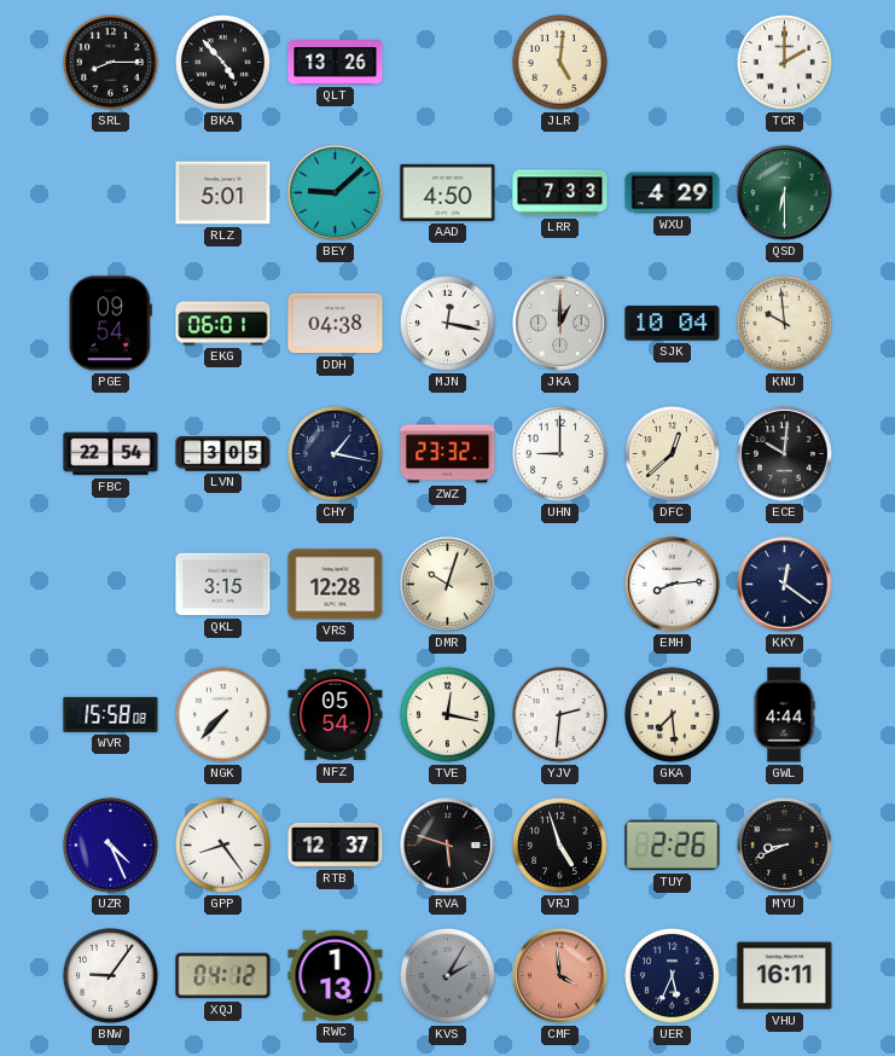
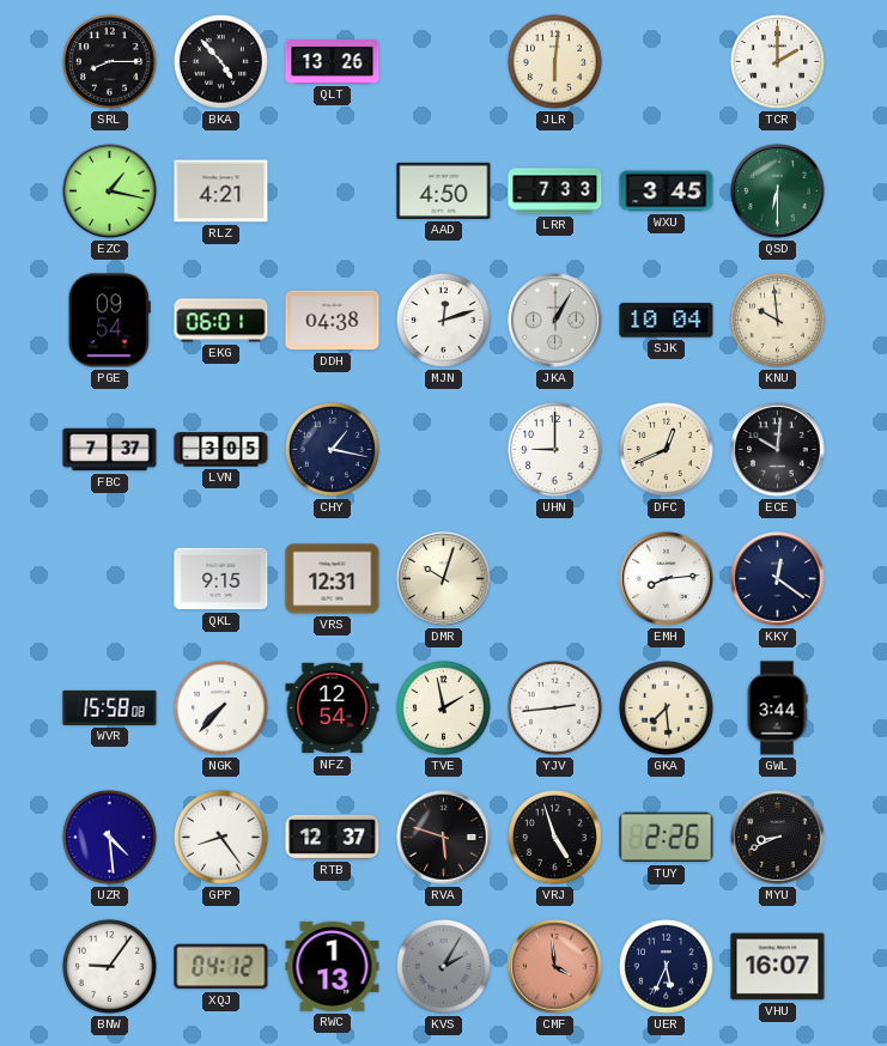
JLR: 5:01 -> 6:01 (554, 61)
EZC: none -> 1:17 (110, 191)
RLZ: 5:01 -> 4:21 (221, 191)
BEY: 9:08 -> none (336, 193)
WXU: 4:29 -> 3:45 (667, 191)
MJN: 12:17 -> 12:12 (443, 320)
JKA: 1:00 -> 1:05 (555, 321)
FBC: 22:54 -> 7:37 (110, 450)
ZWZ: 23:32 -> none (448, 454)
DFC: 12:38 -> 12:41 (666, 449)
QKL: 3:15 -> 9:15 (221, 579)
VRS: 12:28 -> 12:31 (333, 579)
NFZ: 05:54 -> 12:54 (333, 709)
TVE: 12:17 -> 1:58 (443, 707)
YJV: 2:31 -> 2:44 (554, 707)
GWL: 4:44 -> 3:44 (777, 709)
UZR: 4:26 -> 4:29 (109, 837)
VHU: 16:11 -> 16:07 (778, 967)
